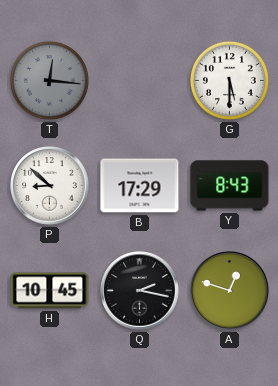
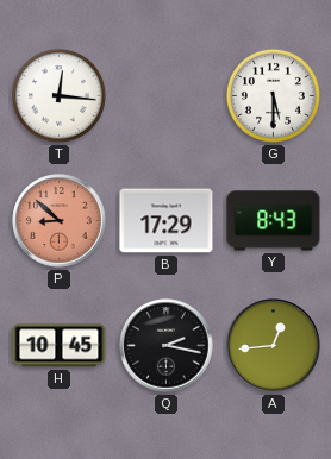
T dial: grey -> white (58, 95)
P dial: white -> salmon (60, 221)
A: 12:48 -> 12:44 (274, 346)
